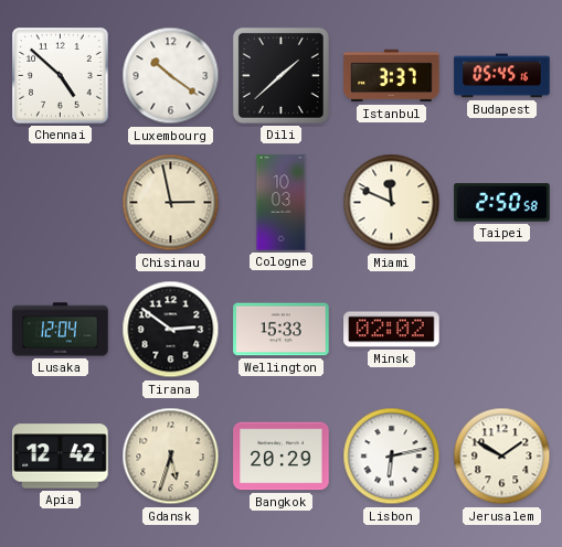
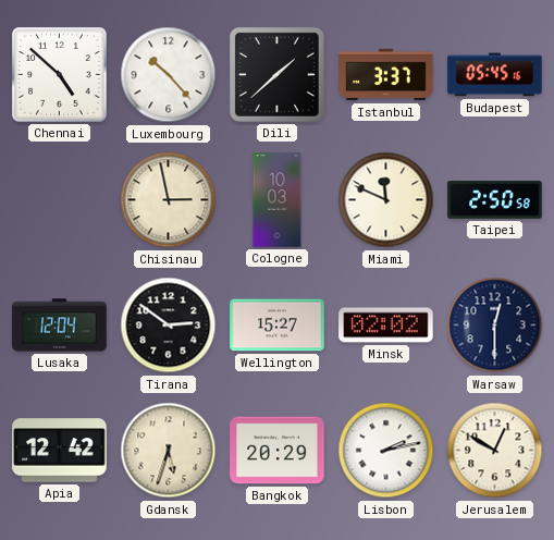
Luxembourg: 10:21 -> 10:23 (169, 75)
Wellington: 15:33 -> 15:27 (278, 326)
Warsaw: none -> 12:30 (495, 326)
Lisbon: 6:13 -> 2:13 (386, 451)
Jerusalem: 1:50 -> 12:50 (495, 451)
